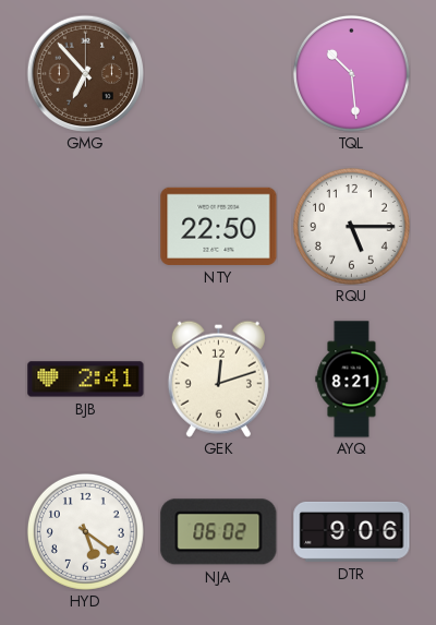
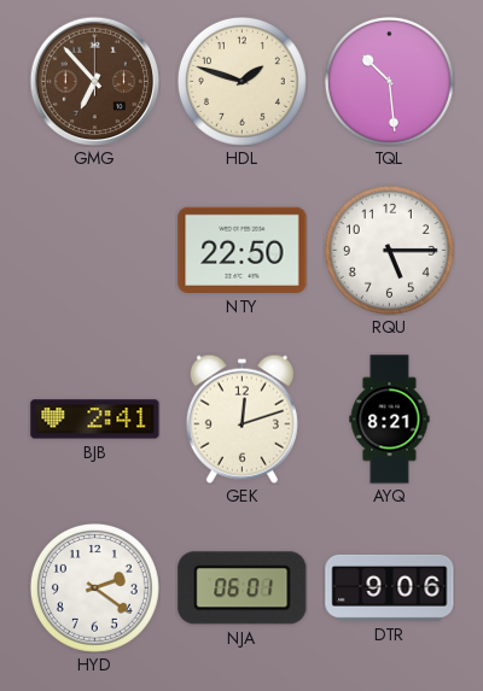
HDL: none -> 1:48 (241, 81)
HYD: 5:21 -> 2:21 (94, 587)
NJA: 06:02 -> 06:01 (243, 588)
